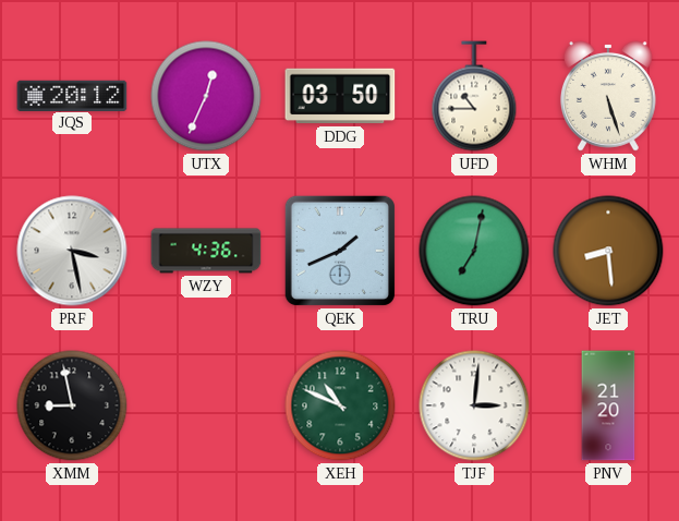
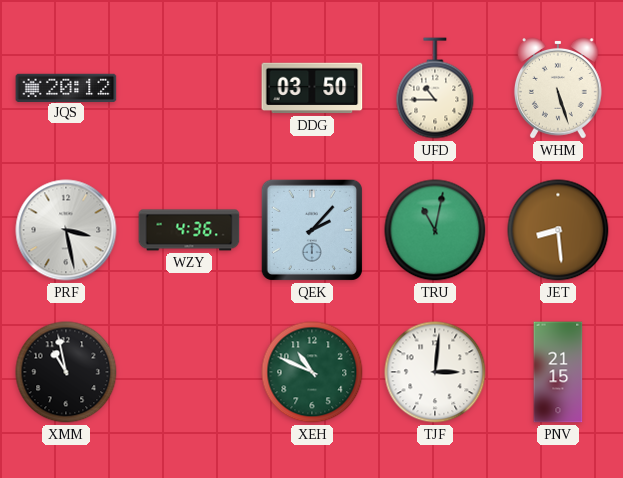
UTX: 12:34 -> none (206, 96)
QEK: 1:41 -> 2:07 (312, 230)
TRU: 7:02 -> 11:02 (435, 230)
XMM: 8:58 -> 10:58 (66, 372)
PNV: 21:20 -> 21:15 (558, 372)
